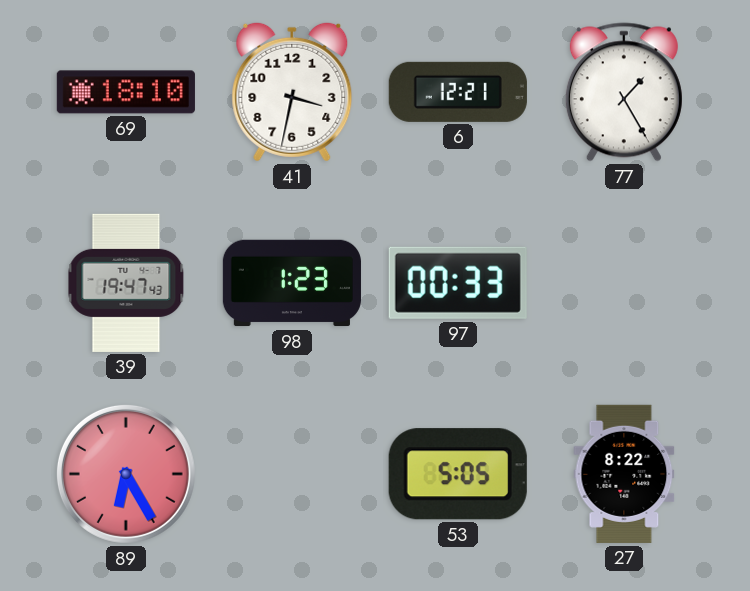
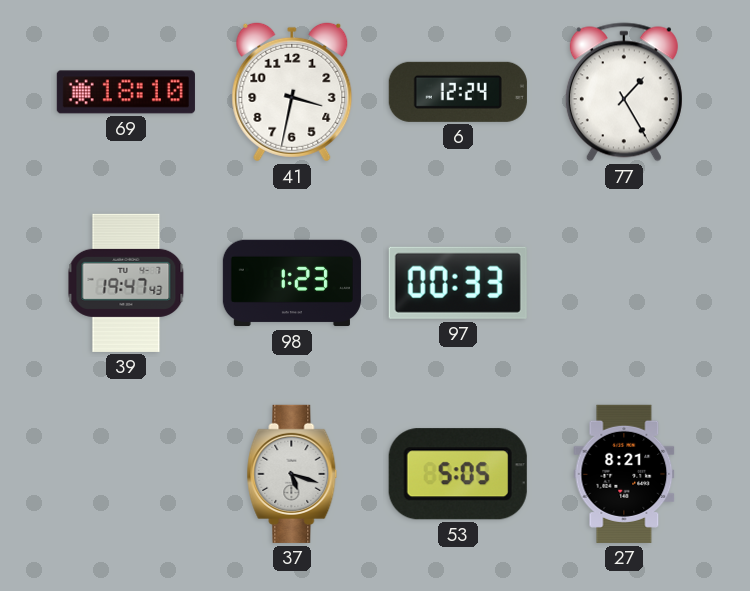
6: 12:21 -> 12:24 (458, 92)
89: 6:25 -> none (126, 474)
37: none -> 5:18 (292, 474)
27: 8:22 -> 8:21 (624, 474)
